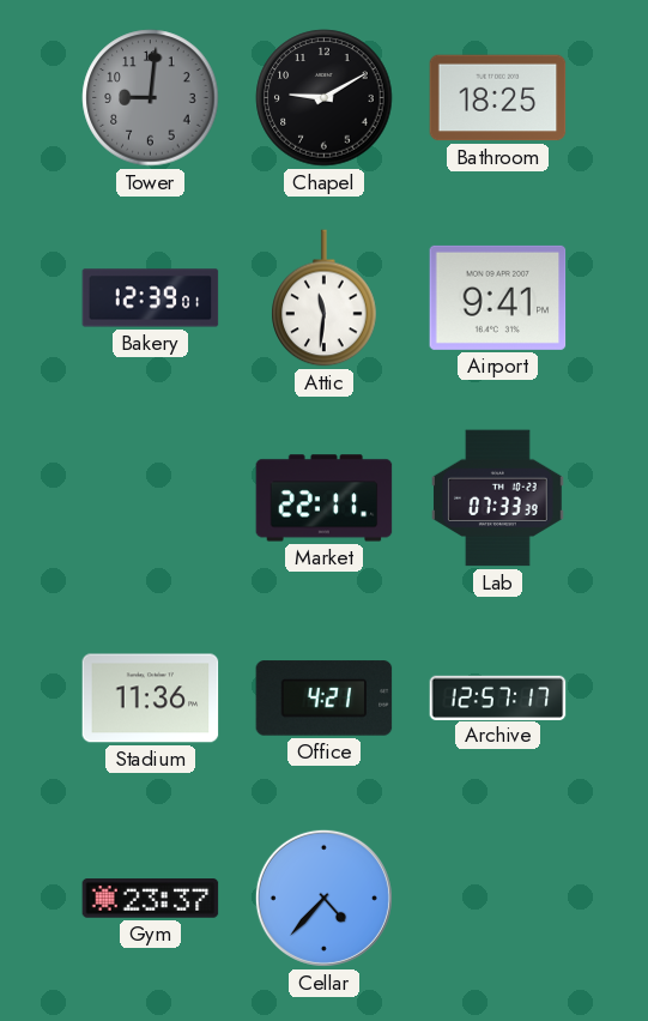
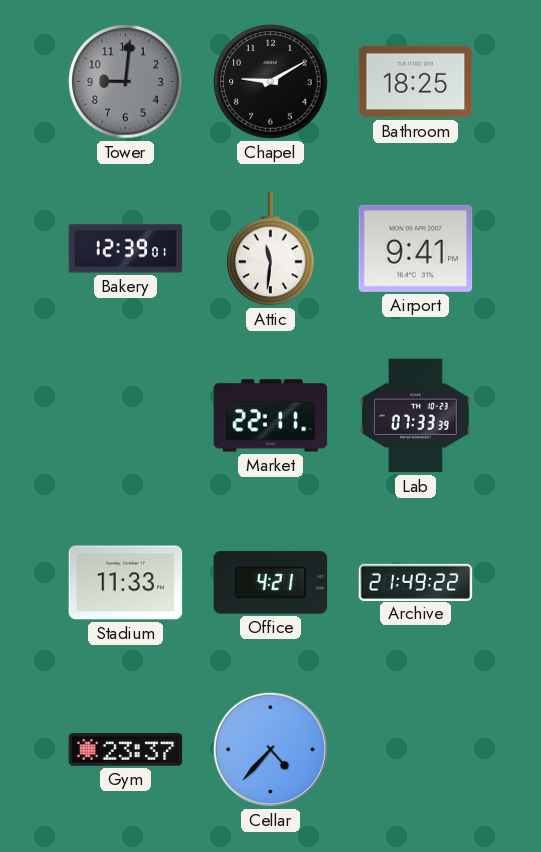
Stadium: 11:36 -> 11:33 (126, 583)
Archive: 12:57 -> 21:49 (416, 582)
